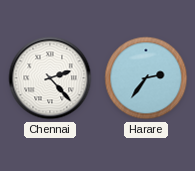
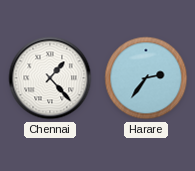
Chennai: 2:23 -> 1:23 (50, 78)
